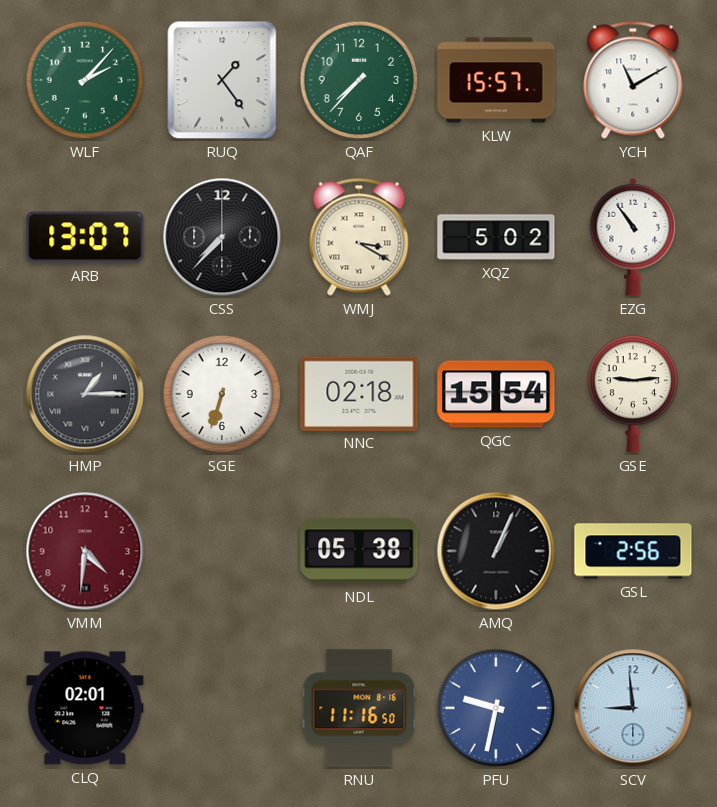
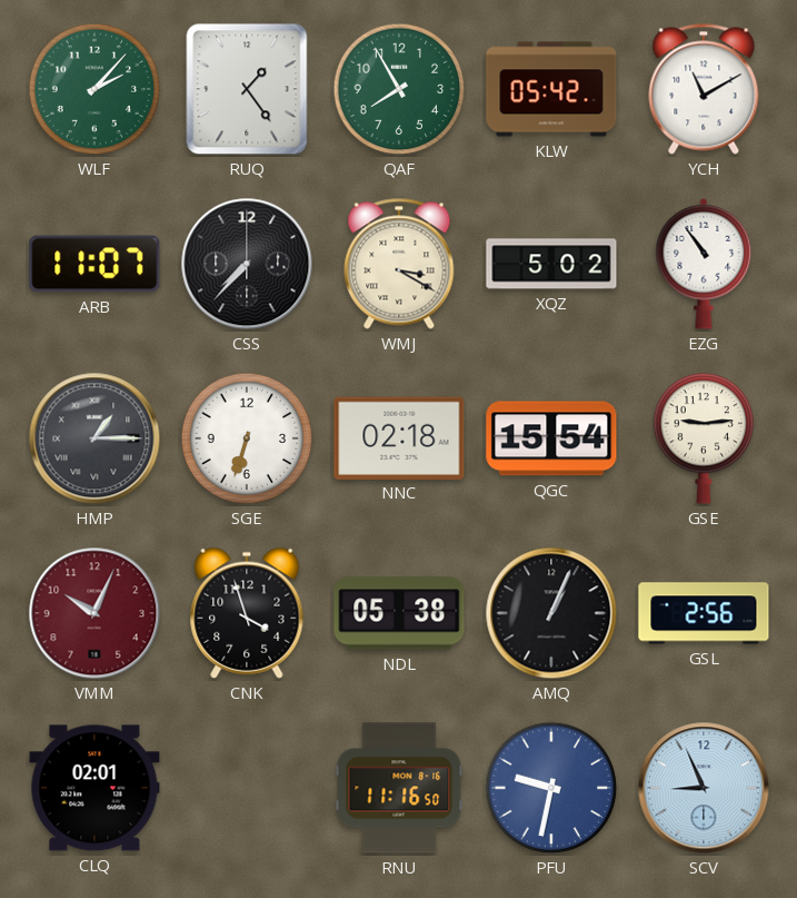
QAF: 7:37 -> 7:55 (399, 89)
KLW: 15:57 -> 05:42 (551, 89)
ARB: 13:07 -> 11:07 (94, 264)
VMM: 4:31 -> 10:04 (94, 613)
CNK: none -> 3:57 (247, 613)
SCV: 8:59 -> 8:56 (704, 788)
